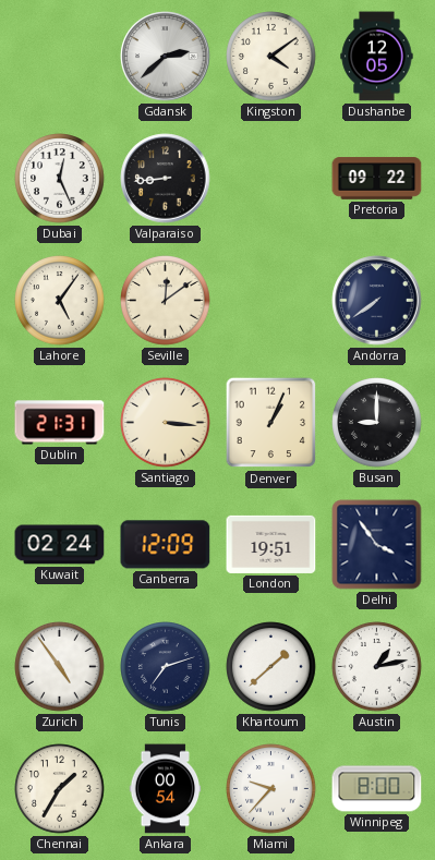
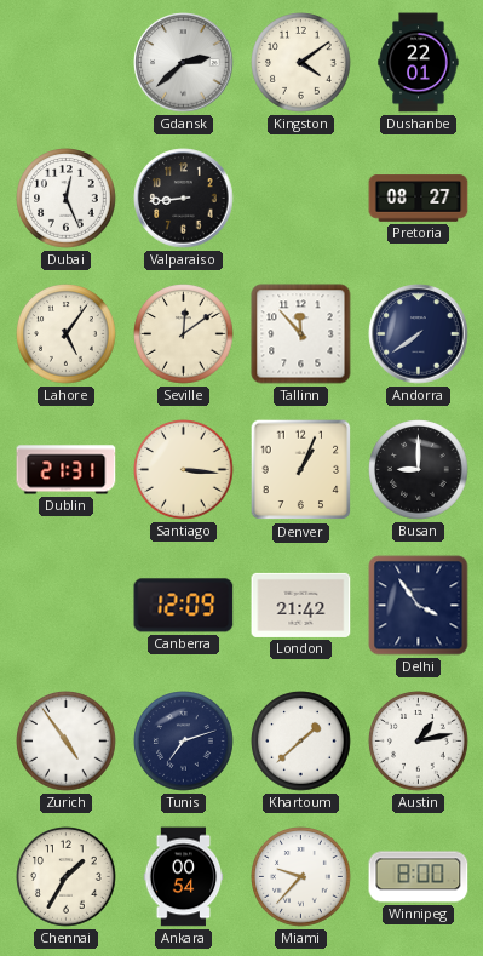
Dushanbe: 12:05 -> 22:01 (419, 63)
Pretoria: 09:22 -> 08:27 (419, 199)
Tallinn: none -> 11:53 (301, 334)
Kuwait: 02:24 -> none (60, 545)
London: 19:51 -> 21:42 (301, 605)
